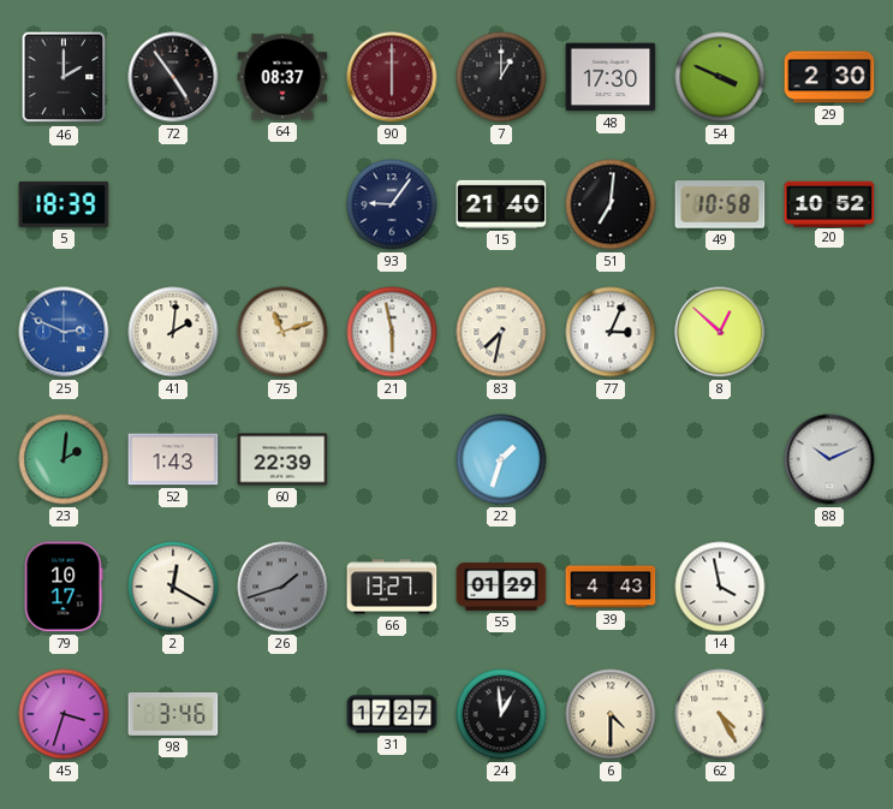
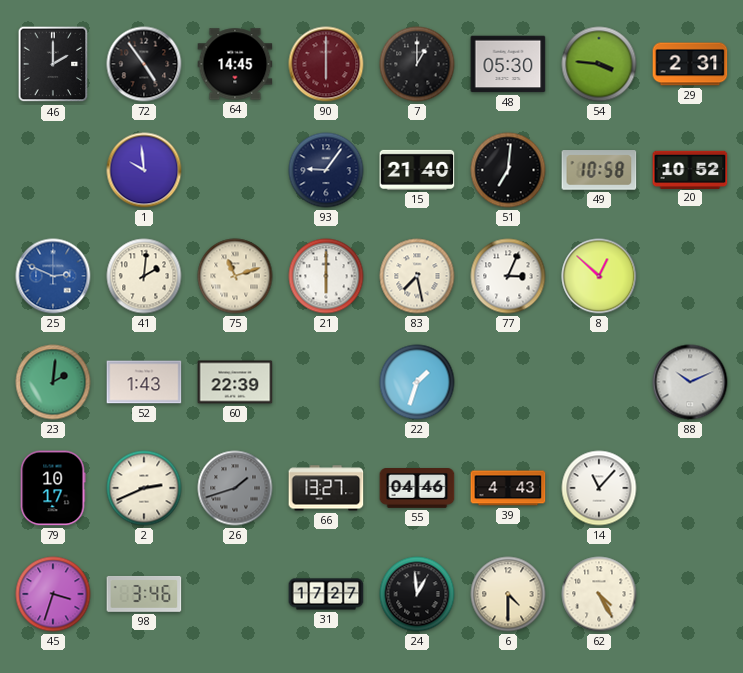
64: 08:37 -> 14:45 (235, 64)
48: 17:30 -> 05:30 (508, 64)
54: 3:49 -> 3:46 (599, 64)
29: 2:30 -> 2:31 (690, 64)
5: 18:39 -> none (64, 204)
1: none -> 9:59 (144, 170)
21: 5:58 -> 6:00 (326, 276)
83: 7:32 -> 7:28 (417, 276)
2: 12:20 -> 2:41 (144, 488)
55: 01:29 -> 04:46 (417, 488)
14: 3:58 -> 11:07 (599, 488)
